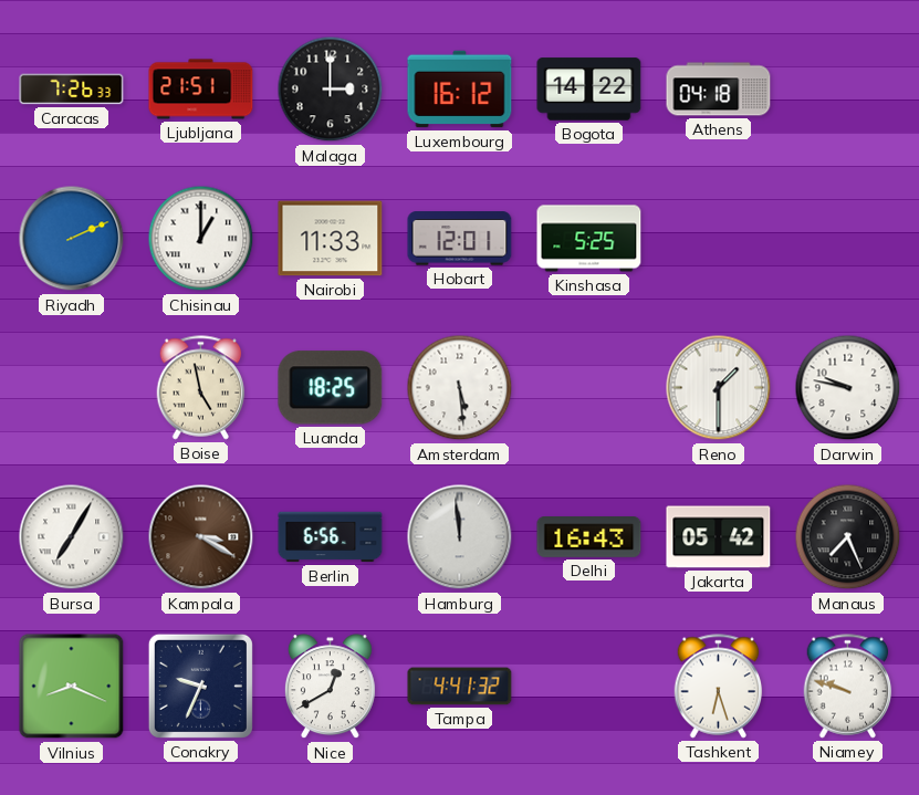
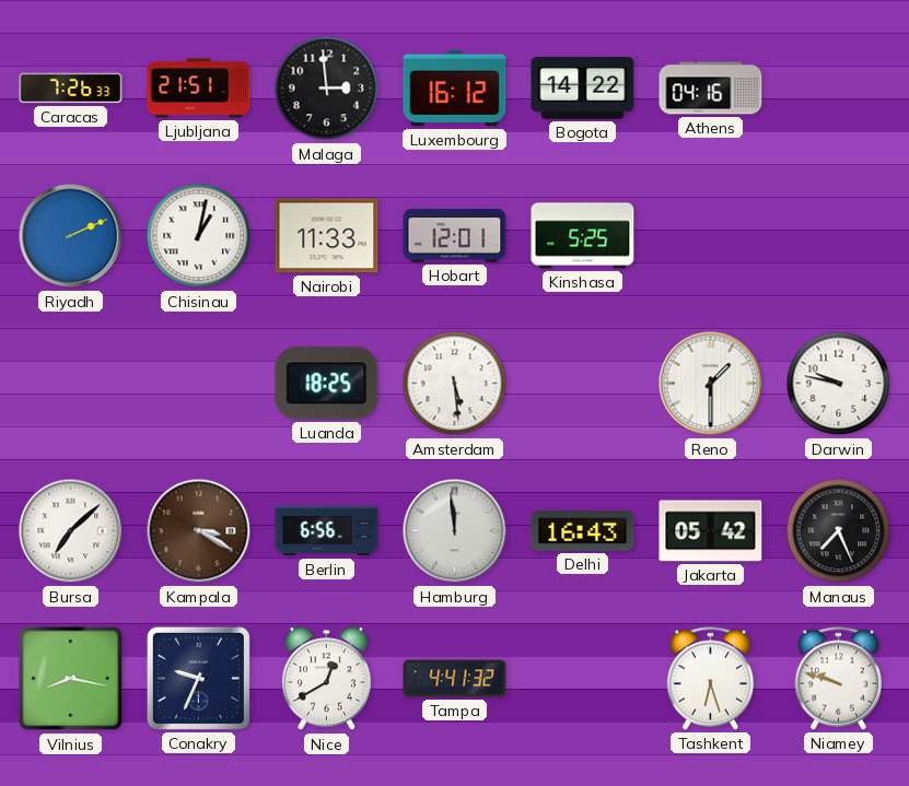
Malaga: 3:00 -> 2:59 (327, 89)
Athens: 04:18 -> 04:16 (711, 89)
Chisinau: 1:00 -> 1:02 (199, 236)
Boise: 4:58 -> none (201, 388)
Bursa: 7:05 -> 7:08 (71, 531)
Vilnius: 8:19 -> 8:17 (71, 679)
